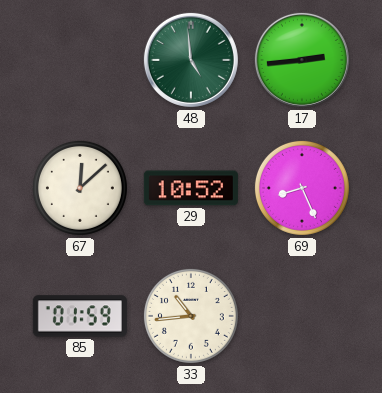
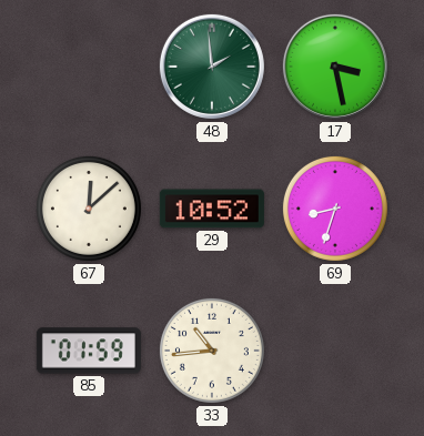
48: 4:59 -> 1:59 (212, 67)
17: 2:44 -> 3:28 (335, 67)
69: 8:26 -> 8:33 (335, 209)
